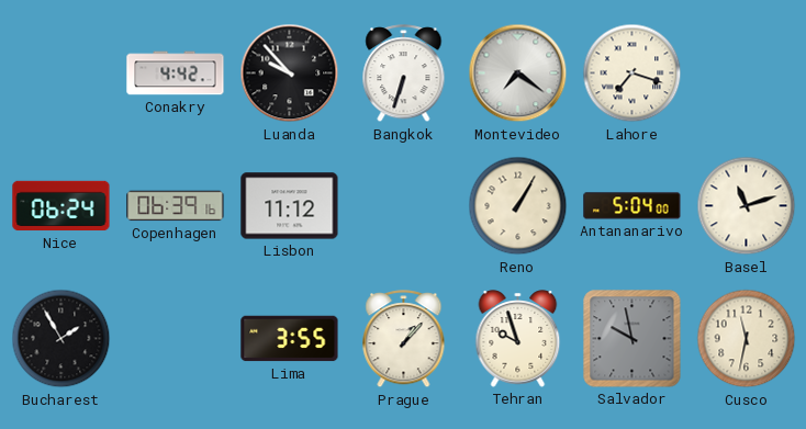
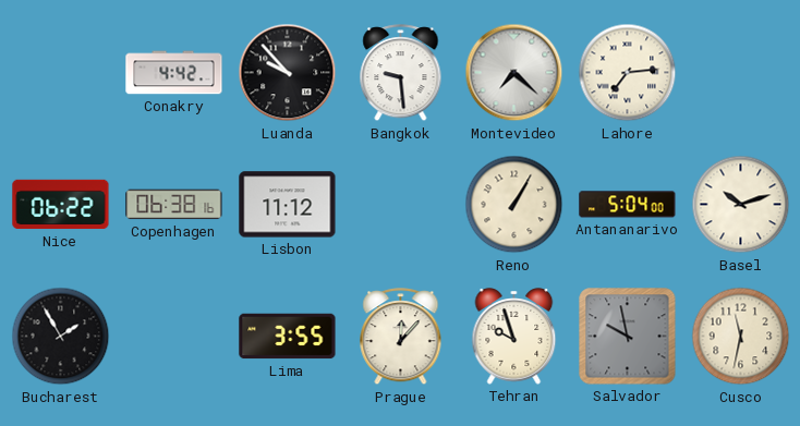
Bangkok: 6:33 -> 9:29 (401, 73)
Montevideo: 7:21 -> 7:22 (514, 73)
Lahore: 7:18 -> 7:14 (628, 73)
Nice: 06:24 -> 06:22 (61, 205)
Copenhagen: 06:39 -> 06:38 (174, 205)
Basel: 11:12 -> 10:12 (741, 205)
Prague: 1:07 -> 12:07 (401, 337)
